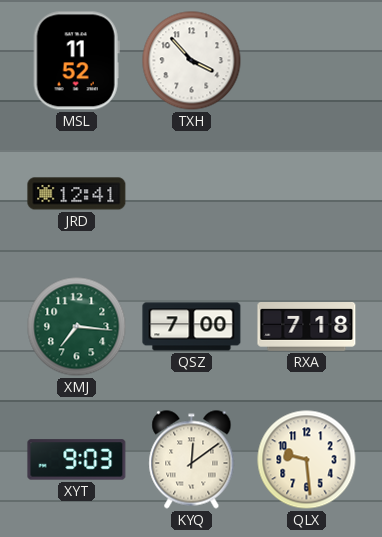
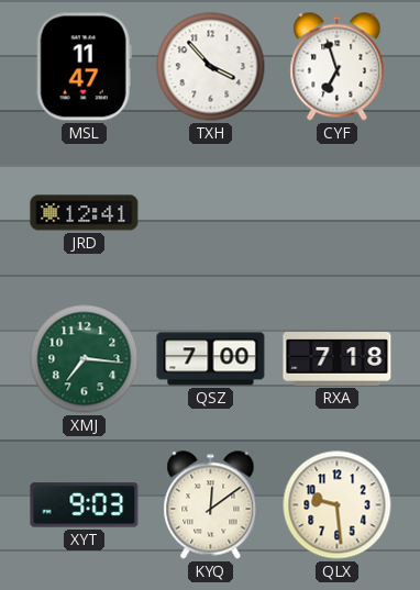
MSL: 11:52 -> 11:47 (84, 67)
CYF: none -> 6:57 (338, 67)
